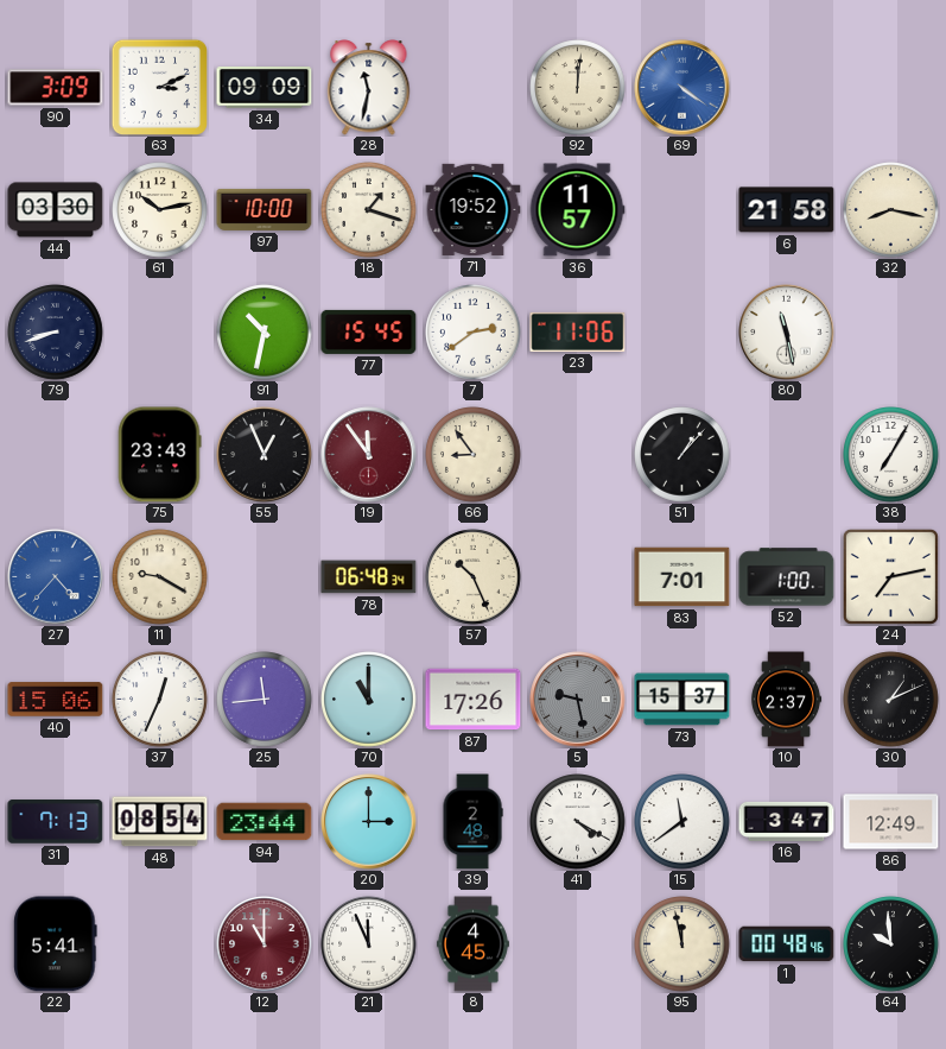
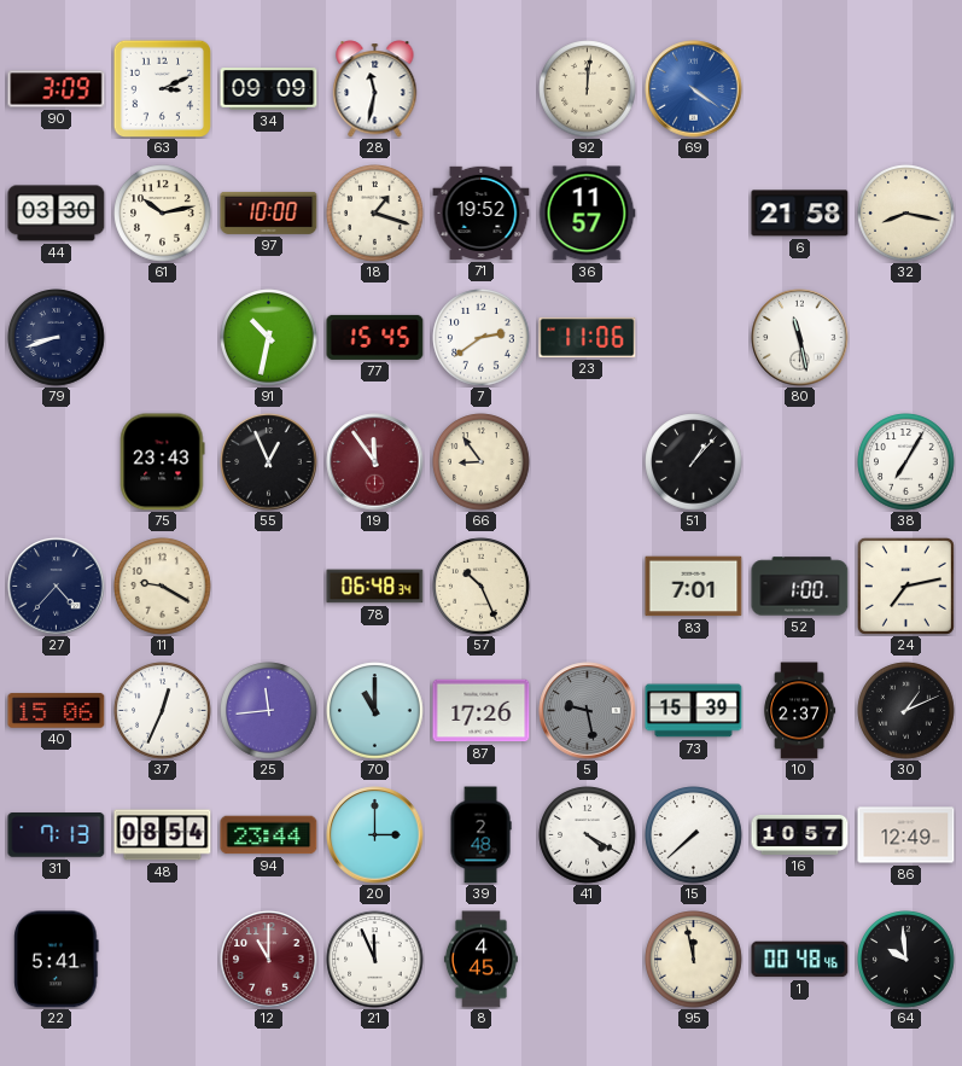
27 dial: blue -> navy (57, 587)
73: 15:37 -> 15:39 (694, 711)
15: 11:39 -> 7:38 (694, 835)
16: 3:47 -> 10:57 (800, 834)
